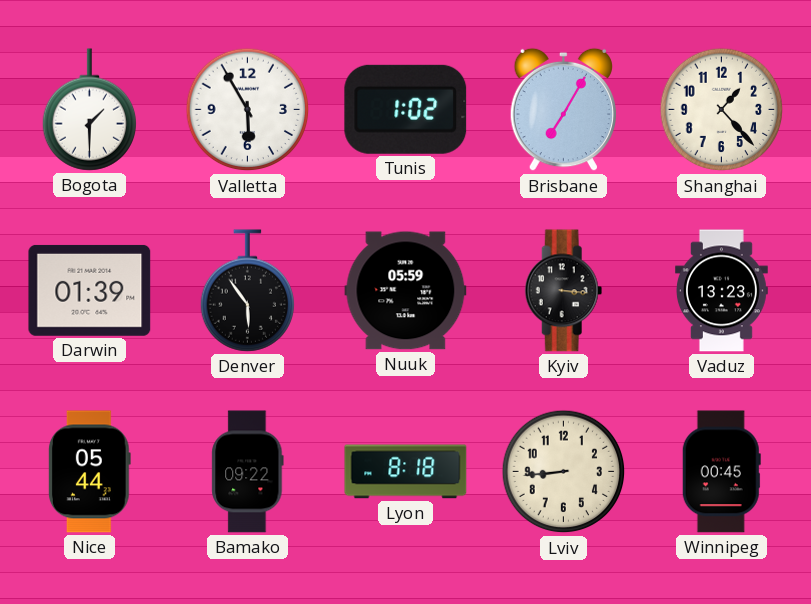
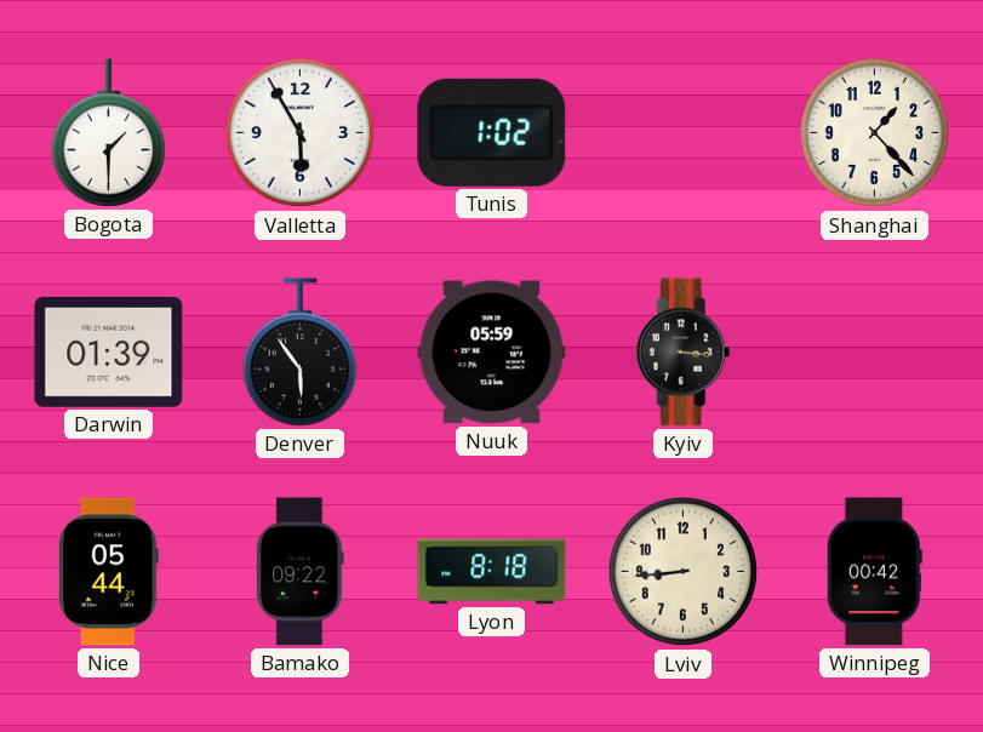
Brisbane: 7:05 -> none (563, 110)
Vaduz: 13:23 -> none (722, 291)
Winnipeg: 00:45 -> 00:42 (874, 572)
